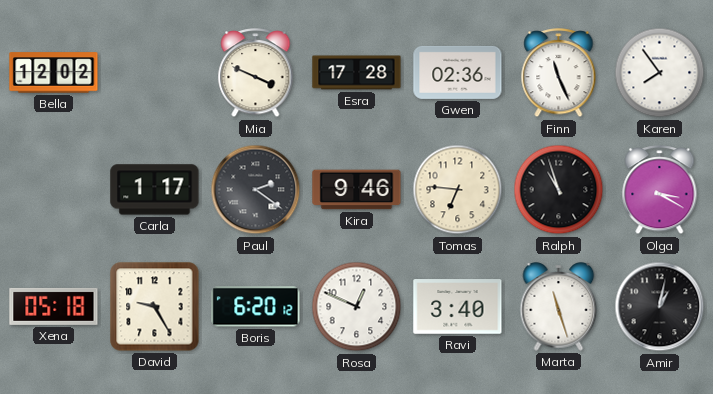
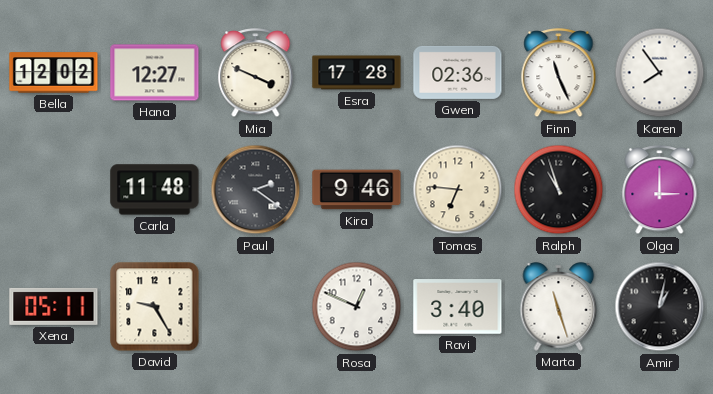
Hana: none -> 12:27 (155, 73)
Carla: 1:17 -> 11:48 (155, 190)
Olga: 3:20 -> 3:00 (660, 190)
Xena: 05:18 -> 05:11 (54, 306)
Boris: 6:20 -> none (256, 307)
